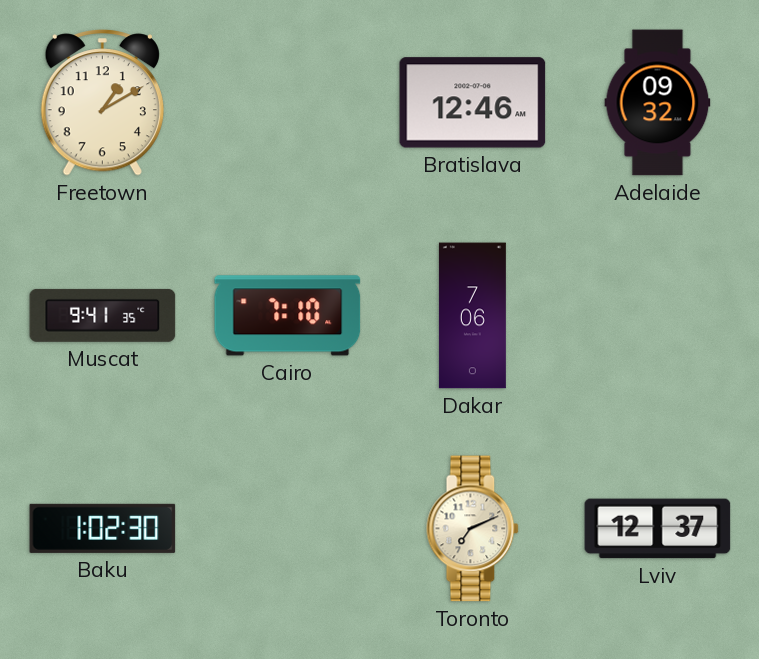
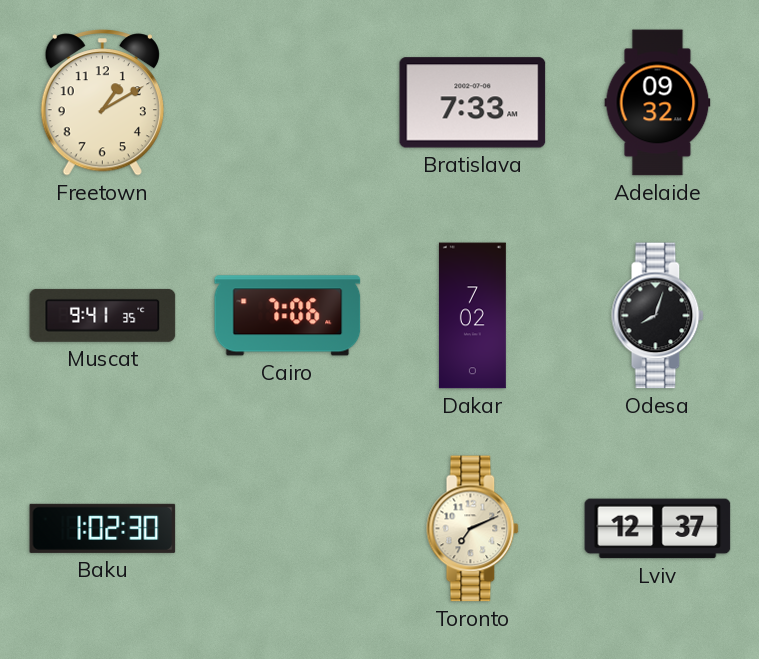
Bratislava: 12:46 -> 7:33 (473, 103)
Cairo: 7:10 -> 7:06 (288, 316)
Dakar: 7:06 -> 7:02 (472, 316)
Odesa: none -> 8:03 (658, 316)
